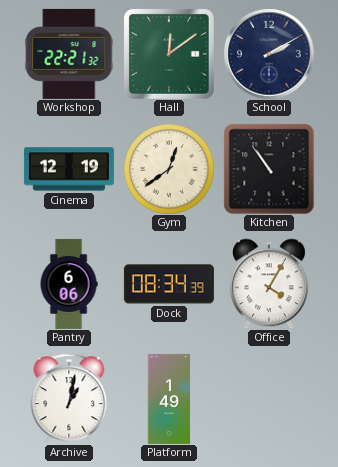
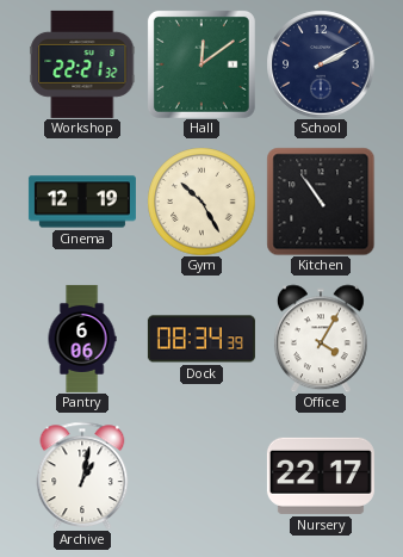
Gym: 12:39 -> 10:25 (201, 202)
Platform: 1:49 -> none (169, 399)
Nursery: none -> 22:17 (321, 476)
